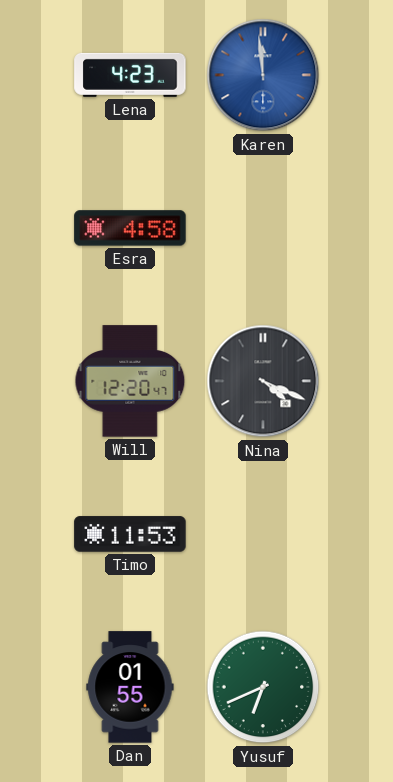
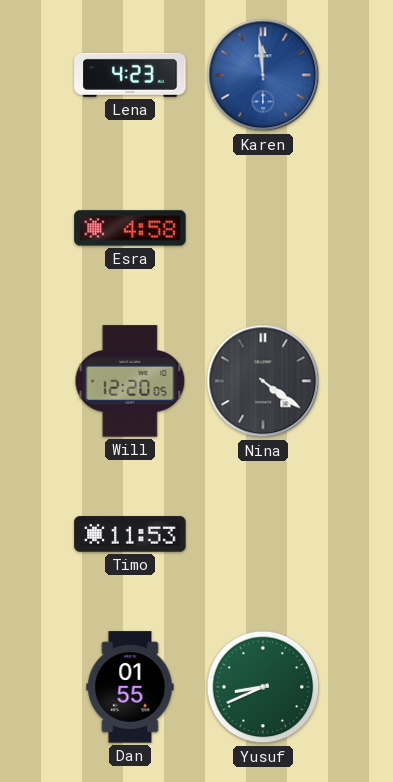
Will: 12:20:47 -> 12:20:05 (130, 381)
Nina: 4:19 -> 4:21 (263, 381)
Yusuf: 6:41 -> 8:41 (263, 687)
